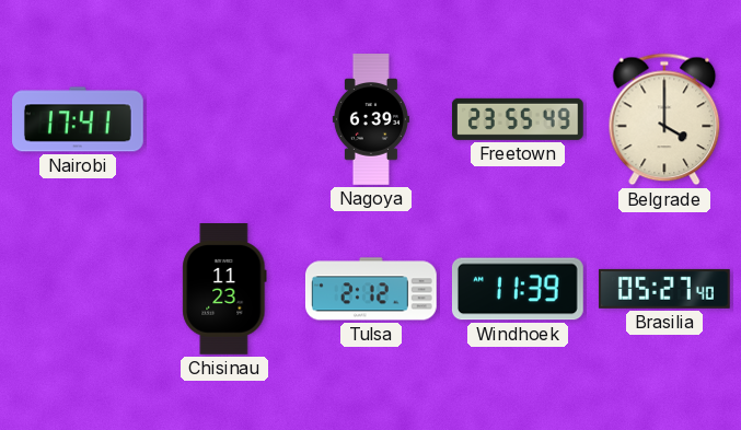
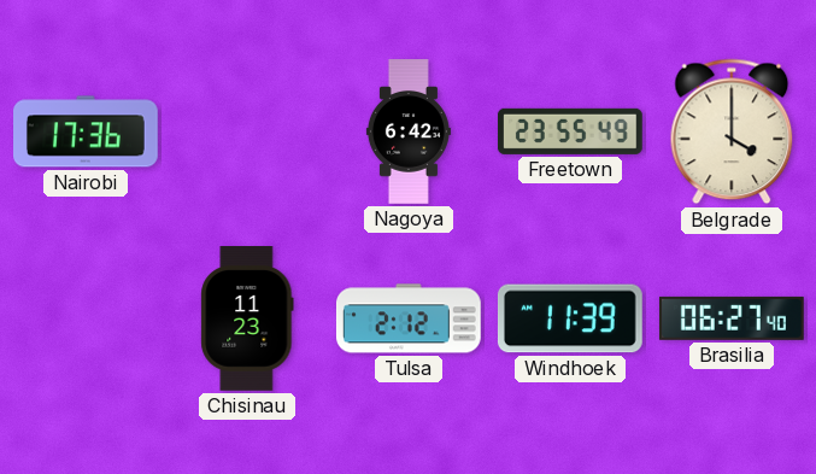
Nairobi: 17:41 -> 17:36 (87, 131)
Nagoya: 6:39 -> 6:42 (409, 131)
Brasilia: 05:27 -> 06:27 (732, 318)
